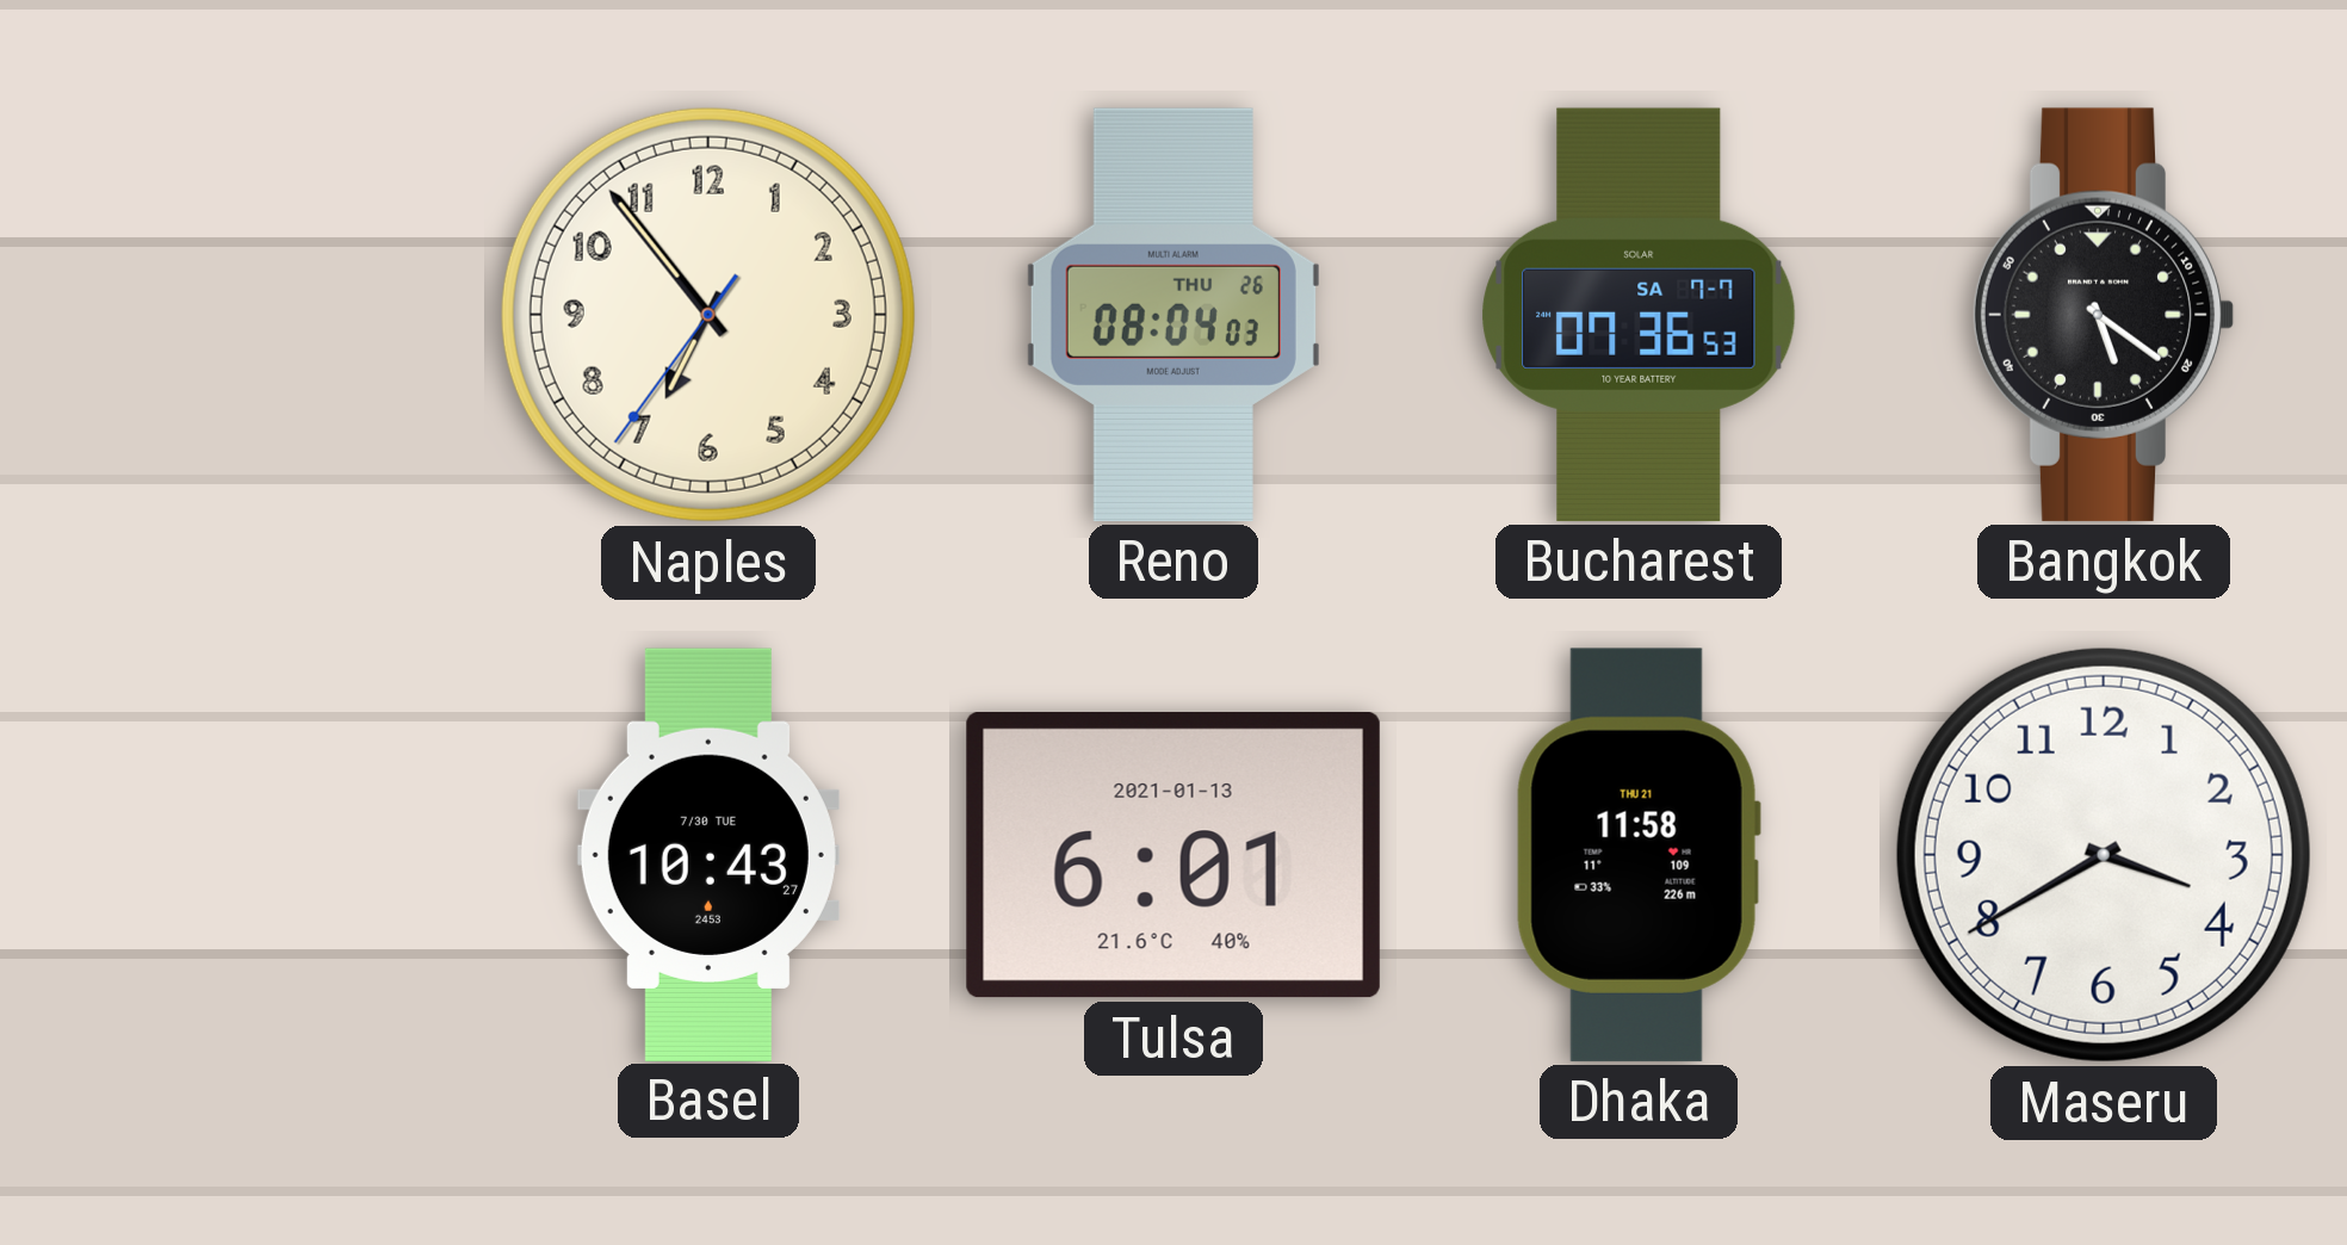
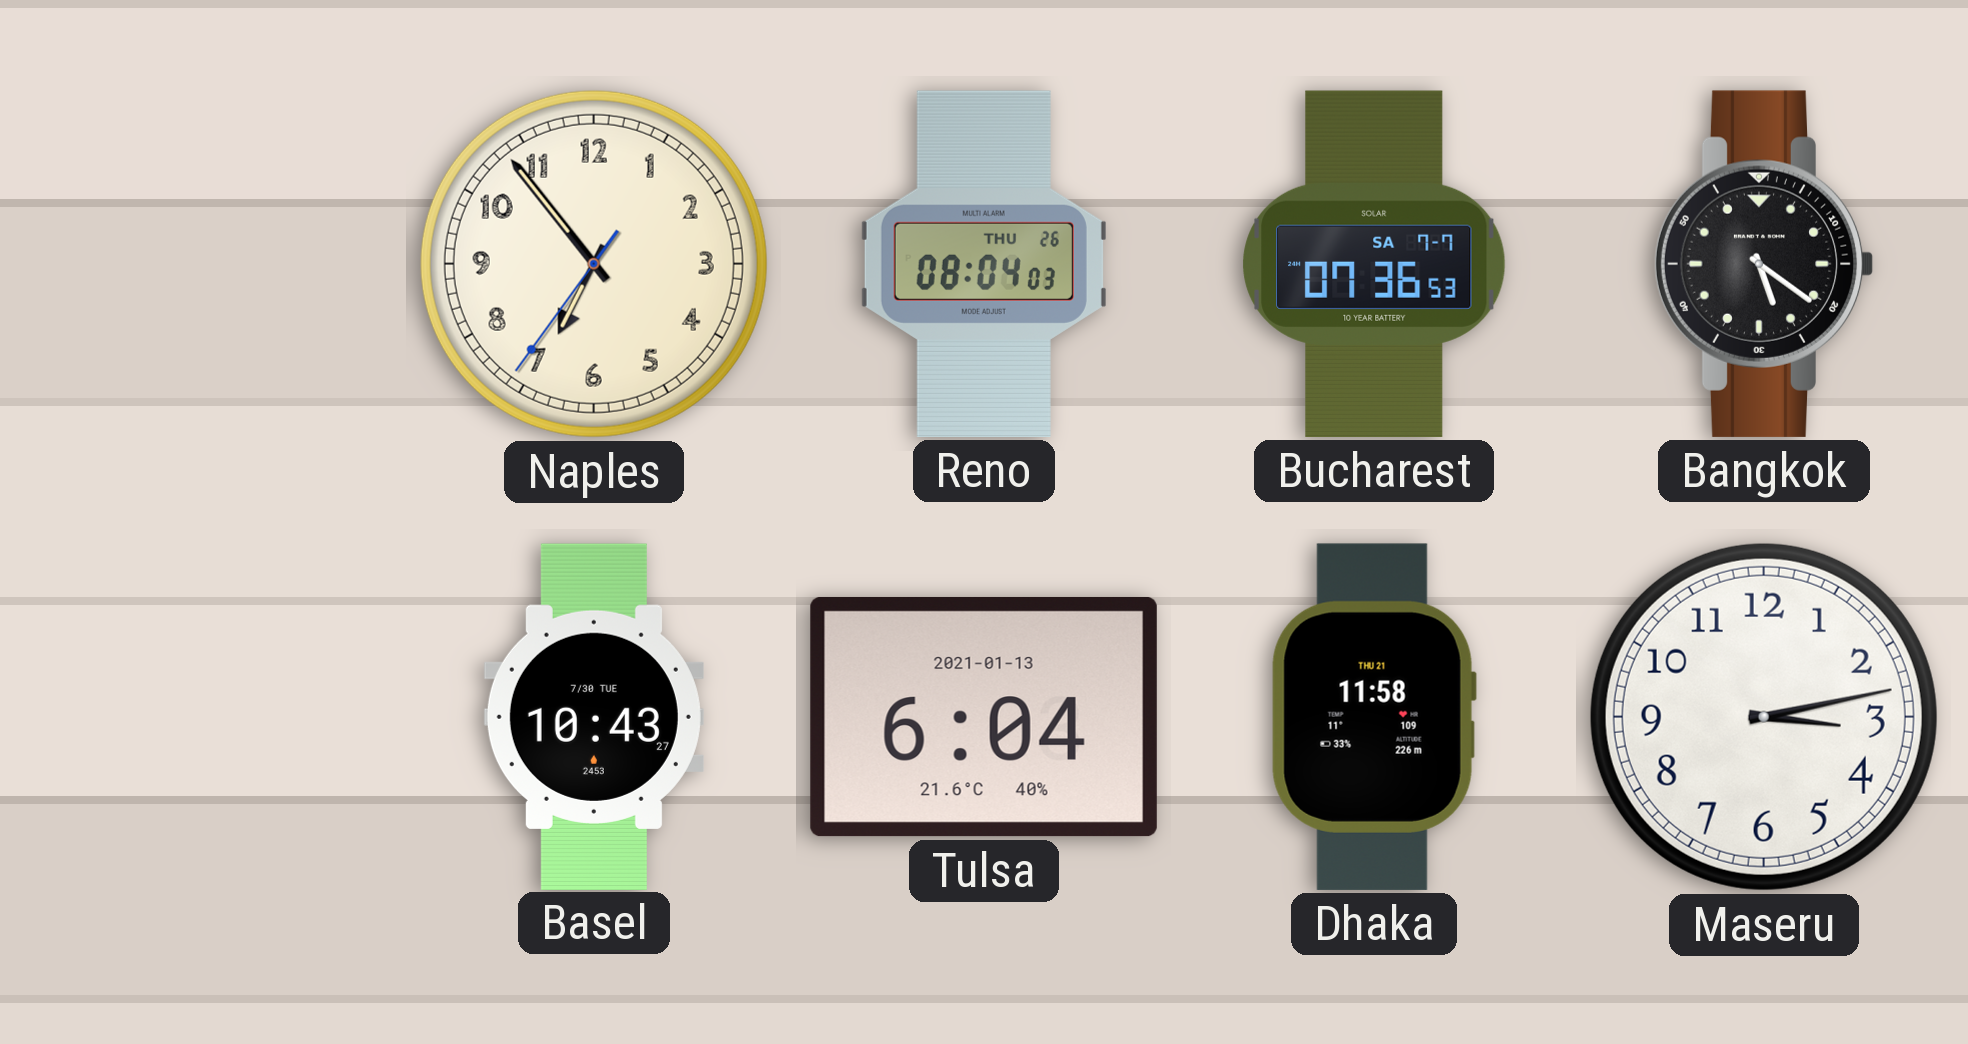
Tulsa: 6:01 -> 6:04 (984, 717)
Maseru: 3:40 -> 3:13 (1764, 717)
